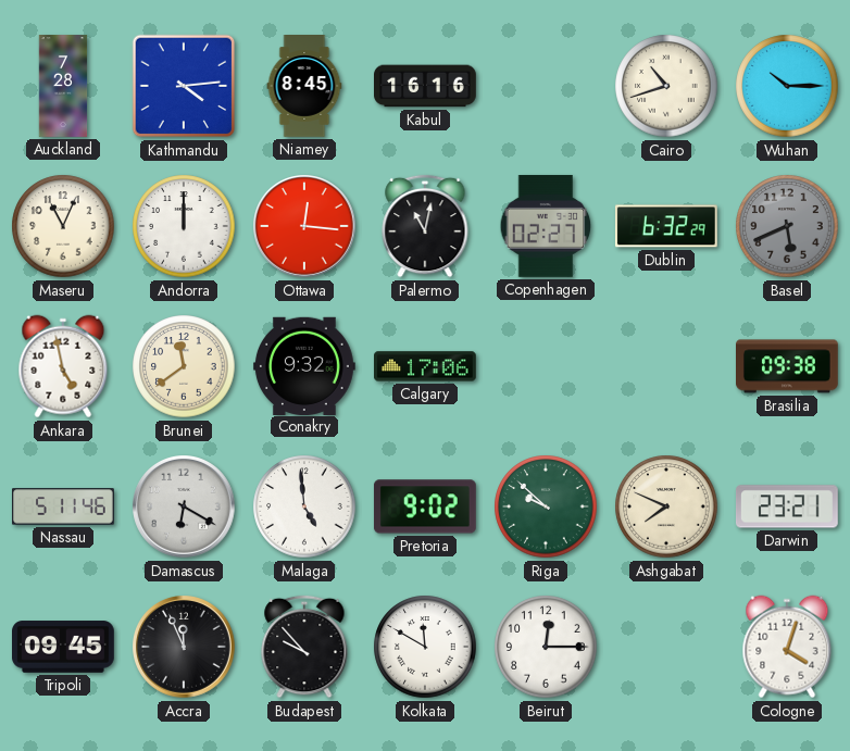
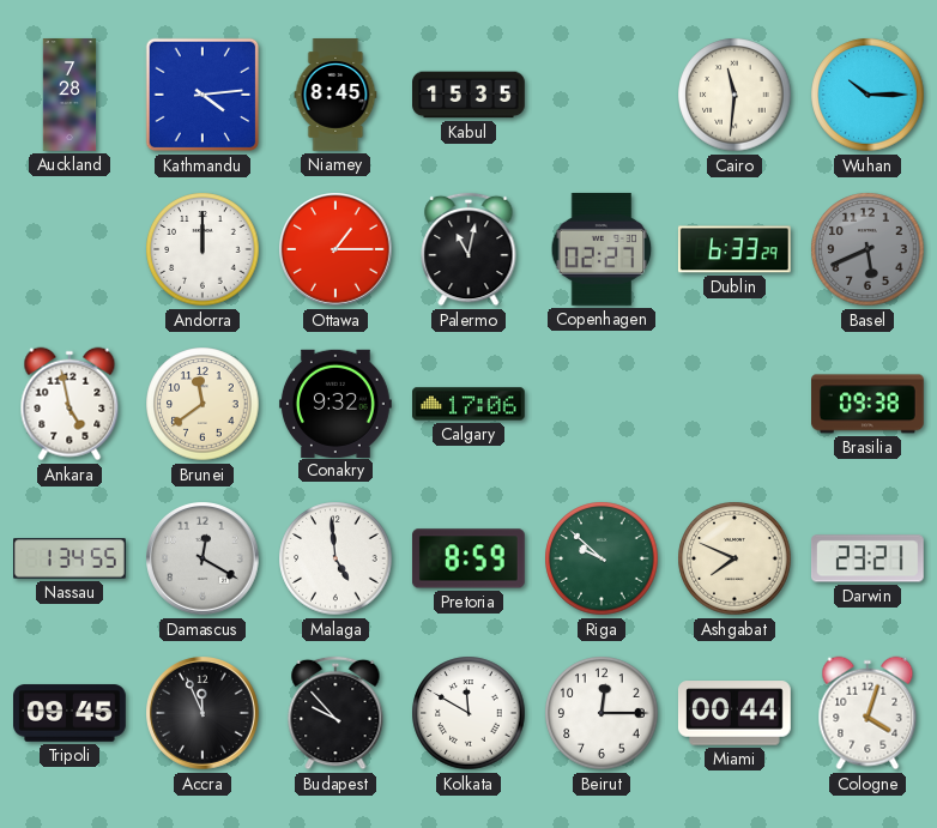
Kabul: 16:16 -> 15:35 (470, 95)
Cairo: 10:42 -> 11:31 (735, 95)
Maseru: 11:04 -> none (63, 226)
Ottawa: 12:16 -> 1:15 (337, 250)
Dublin: 6:32 -> 6:33 (735, 249)
Nassau: 5:11 -> 1:34 (71, 558)
Damascus: 6:20 -> 12:20 (204, 560)
Pretoria: 9:02 -> 8:59 (468, 558)
Miami: none -> 00:44 (735, 713)
